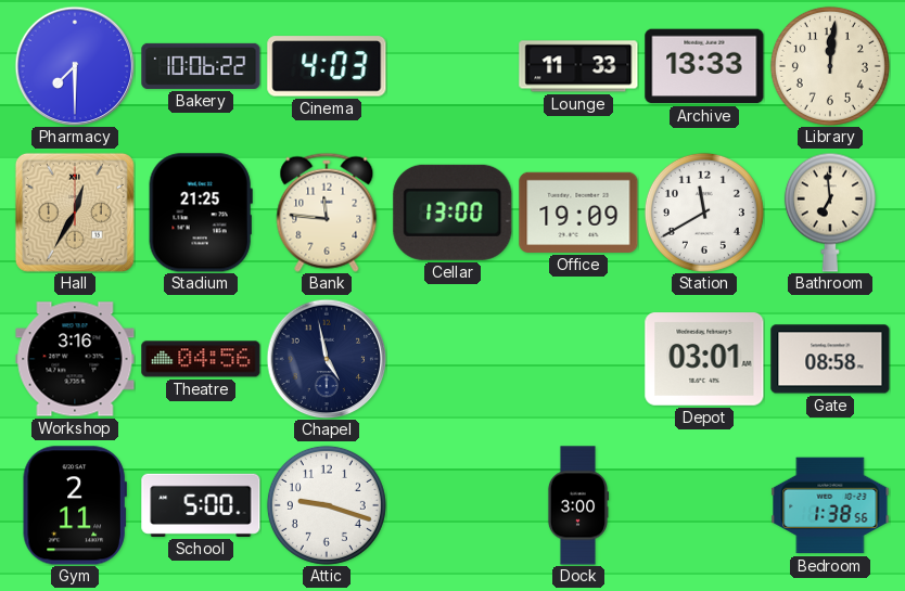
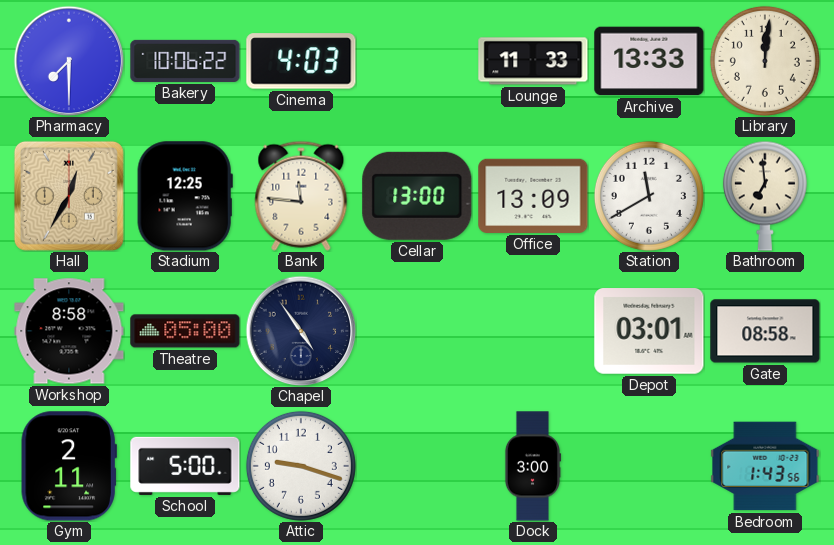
Stadium: 21:25 -> 12:25 (185, 196)
Office: 19:09 -> 13:09 (533, 196)
Workshop: 3:16 -> 8:58 (69, 331)
Theatre: 04:56 -> 05:00 (185, 331)
Chapel: 4:58 -> 4:54 (301, 331)
Bedroom: 1:38 -> 1:43 (765, 466)
